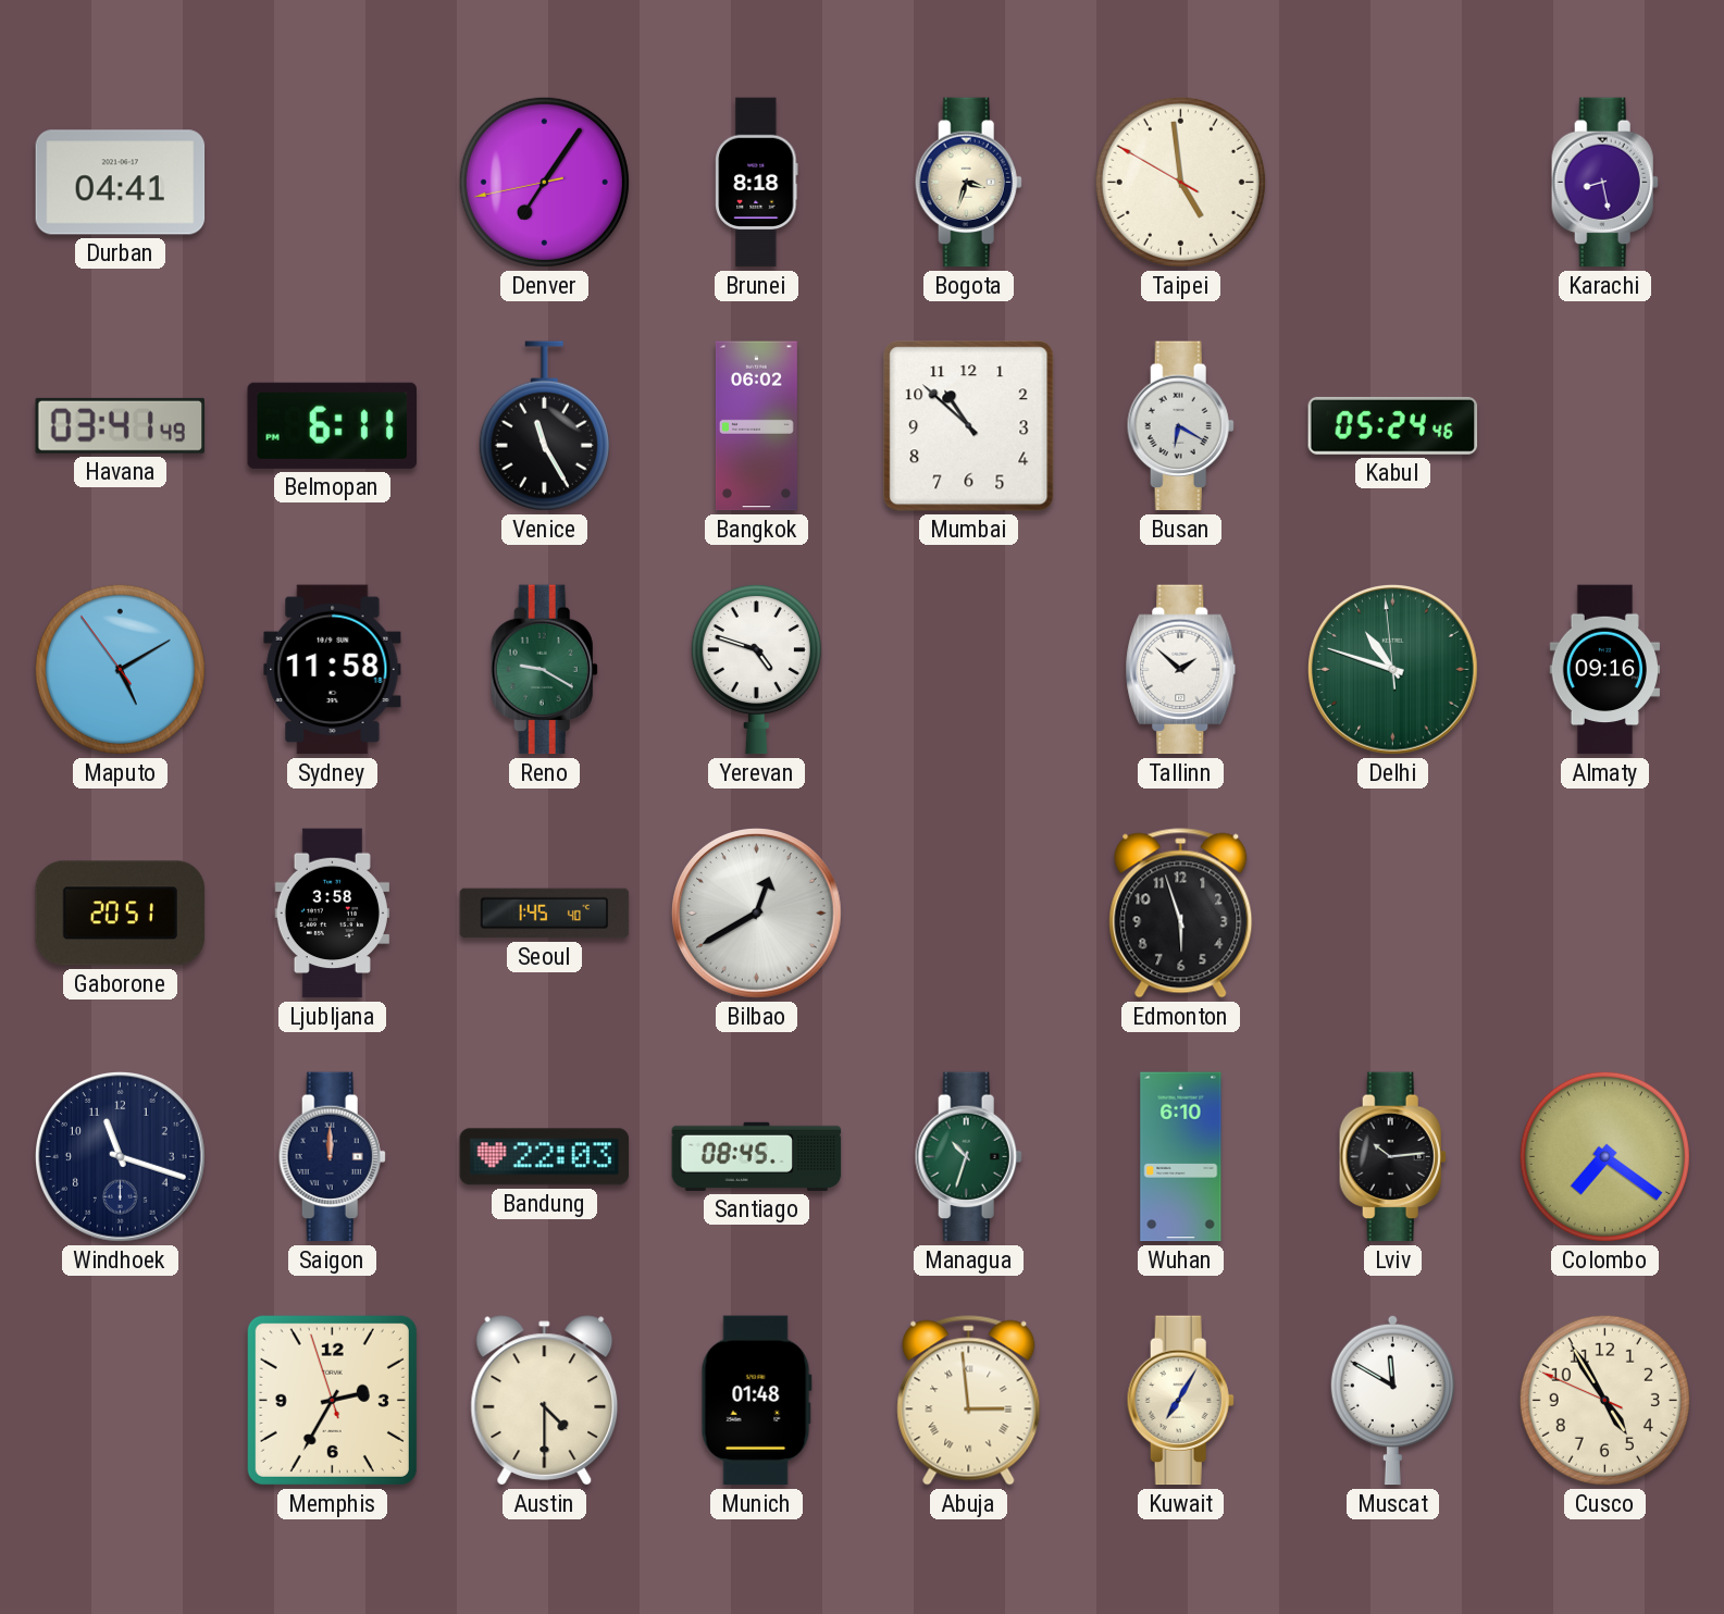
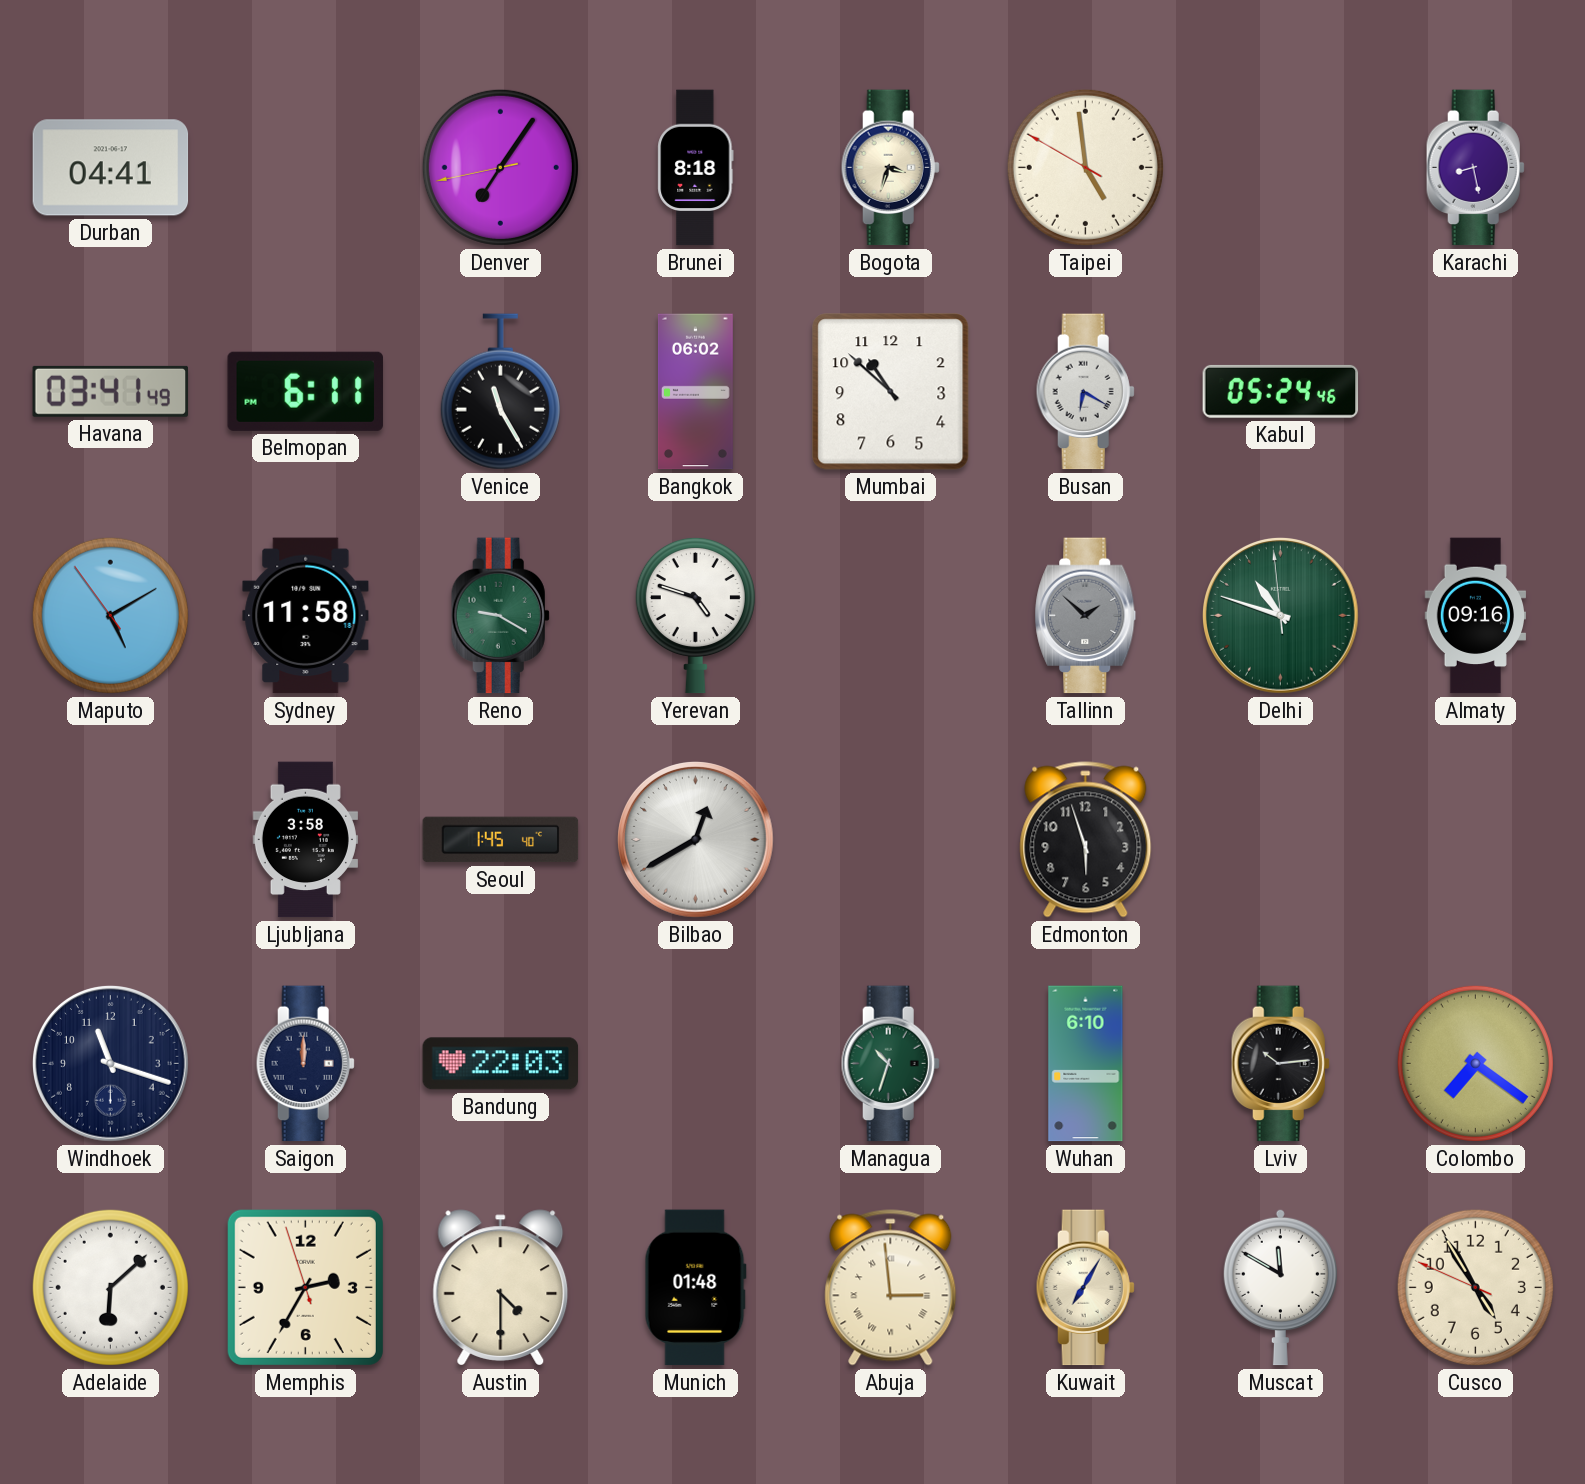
Tallinn dial: white -> grey (1086, 616)
Gaborone: 20:51 -> none (121, 914)
Santiago: 08:45 -> none (757, 1156)
Adelaide: none -> 6:08 (110, 1287)
